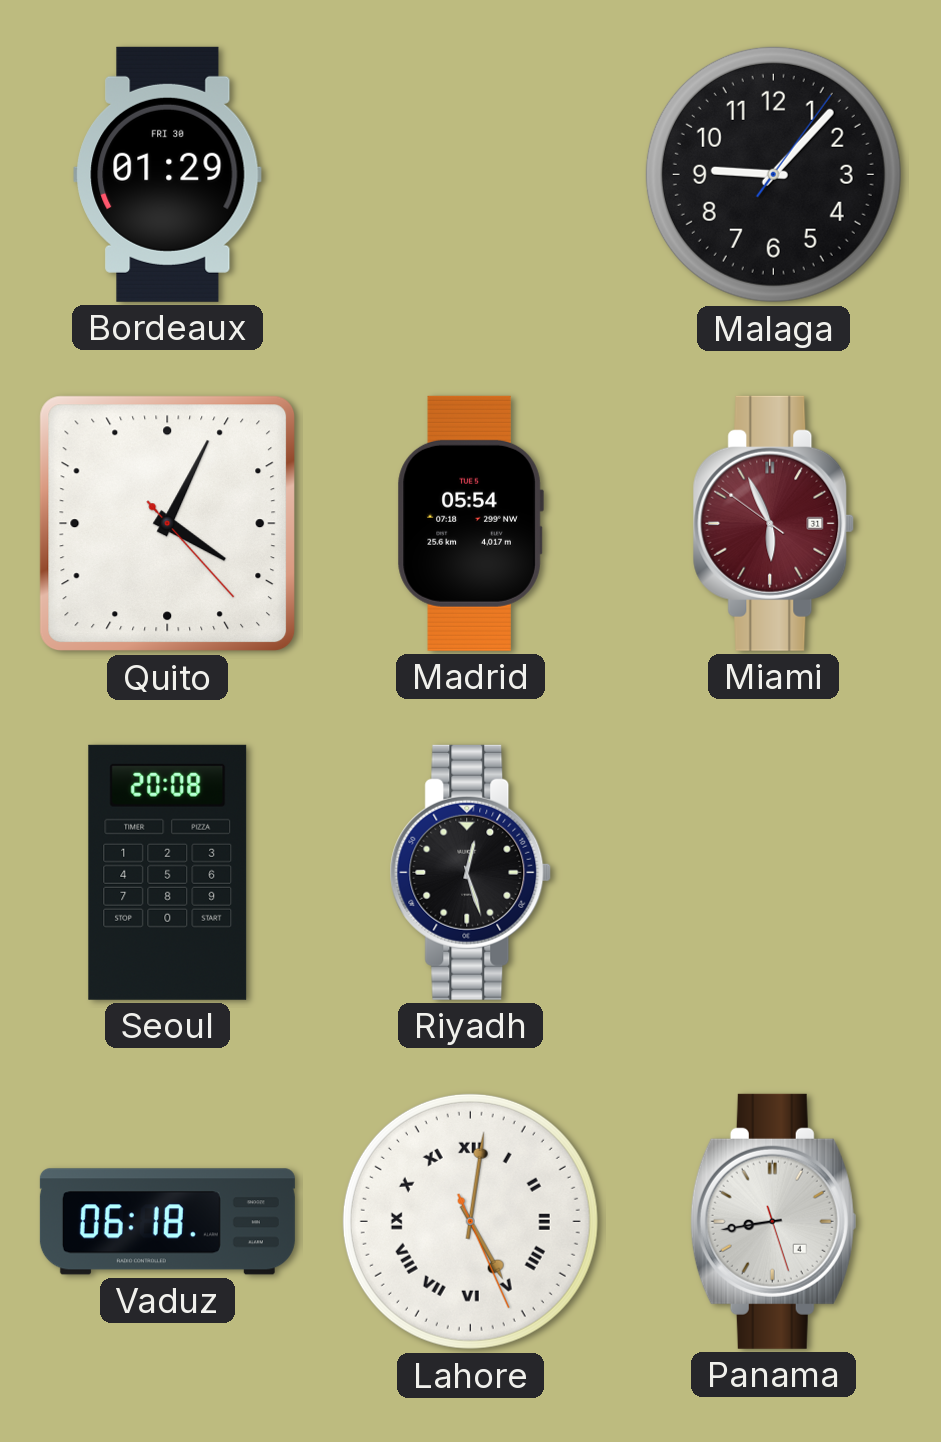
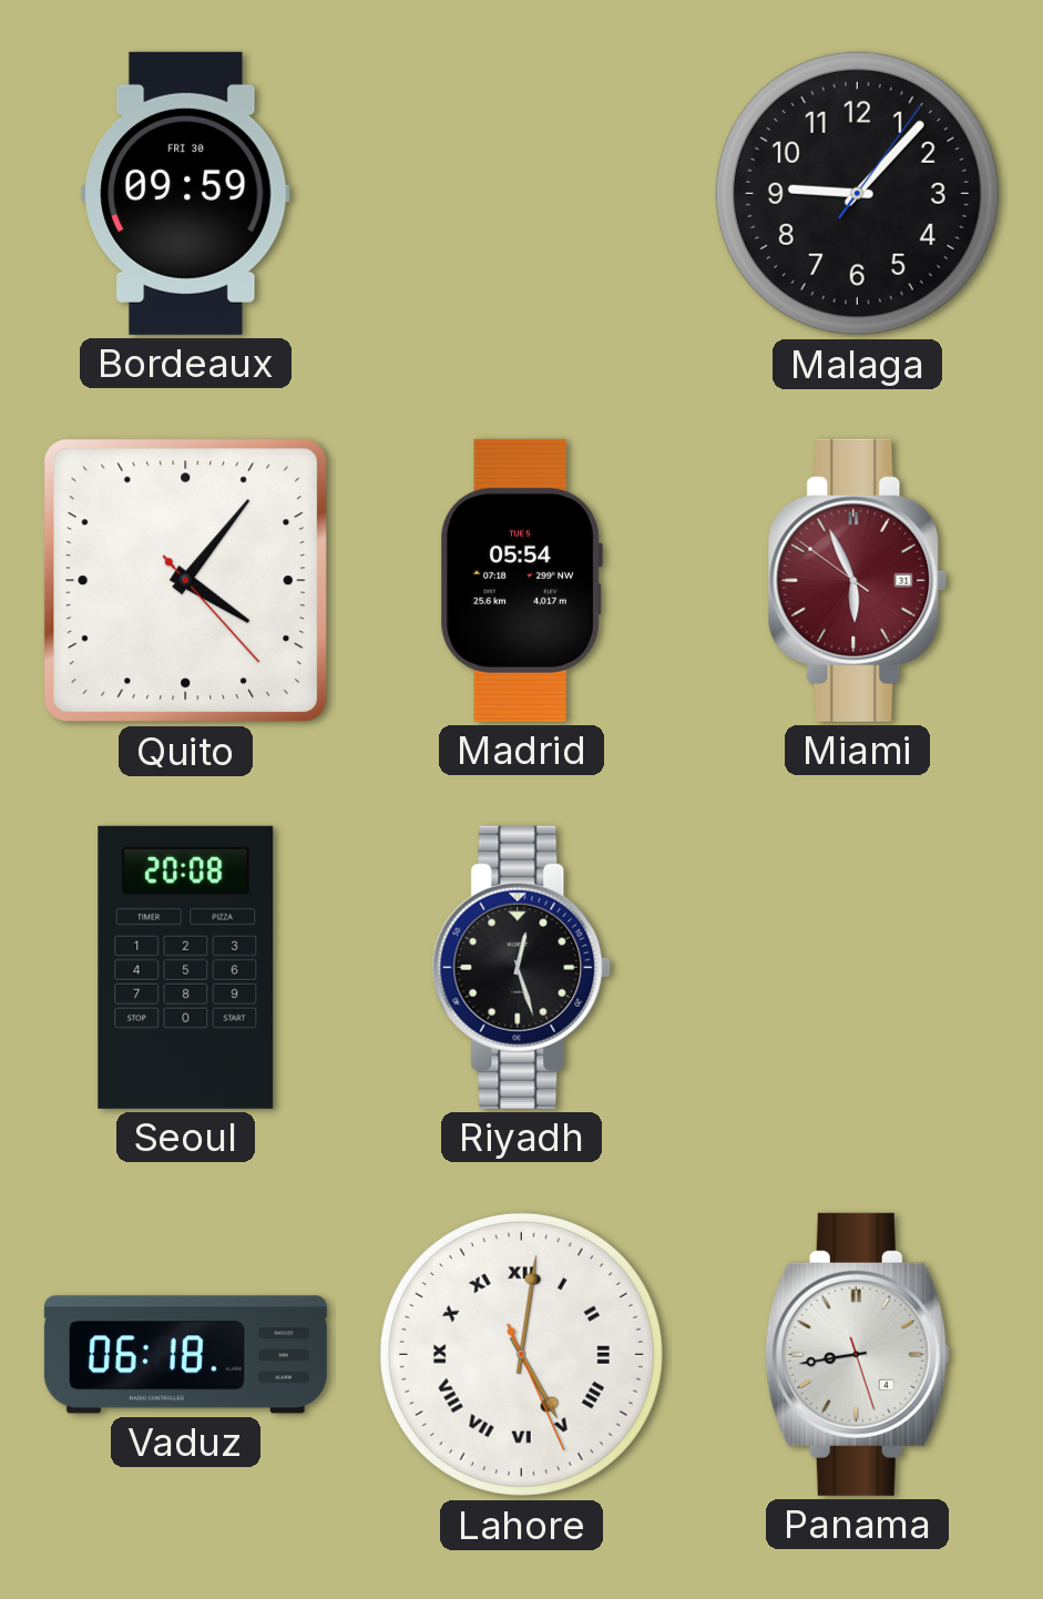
Bordeaux: 01:29 -> 09:59 (186, 193)
Quito: 4:04 -> 4:06 (186, 581)
